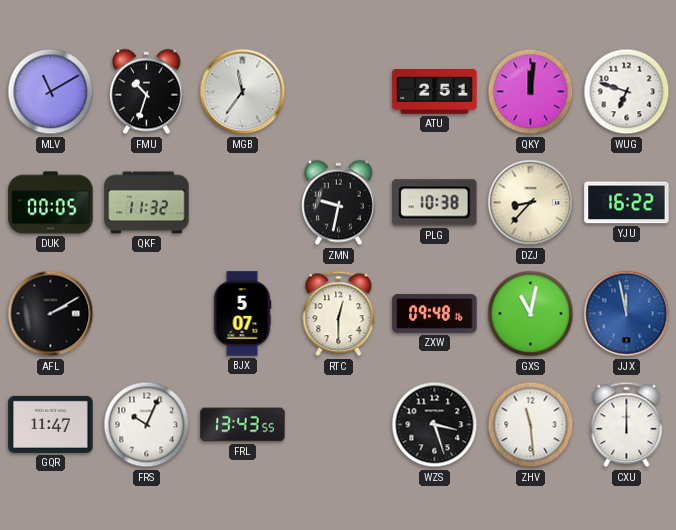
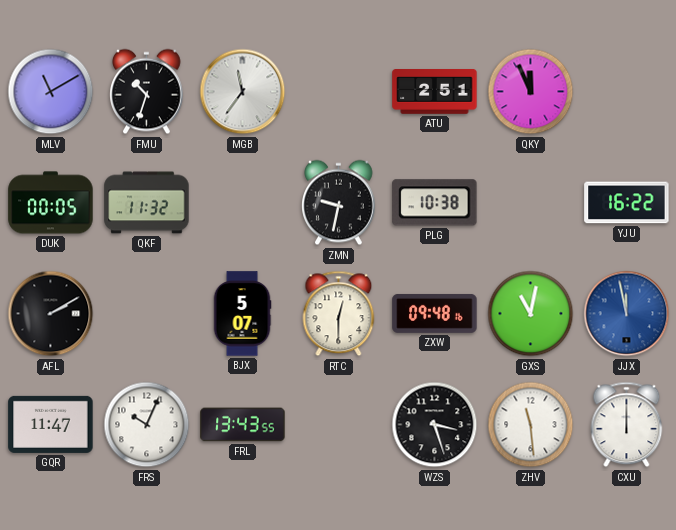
QKY: 12:01 -> 11:56 (531, 92)
WUG: 6:48 -> none (627, 92)
DZJ: 8:37 -> none (531, 203)
